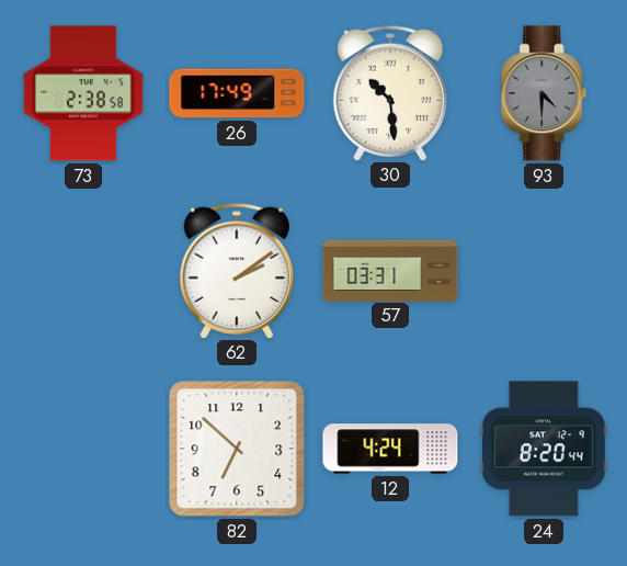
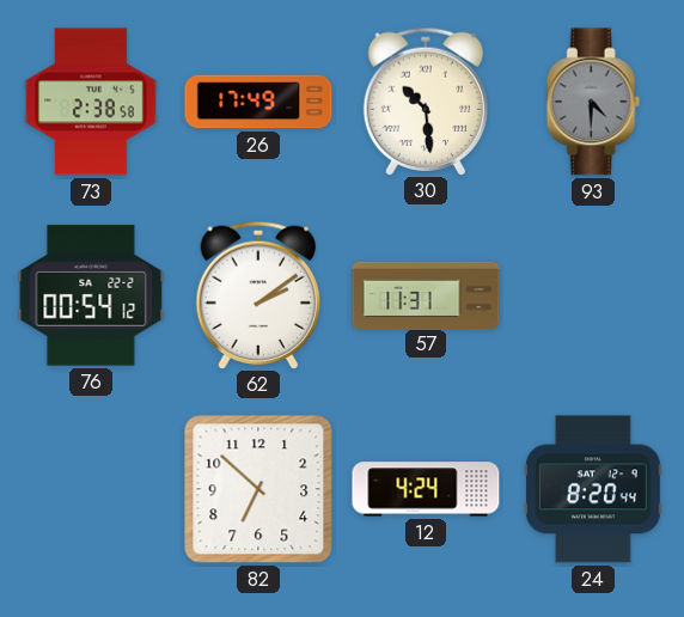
76: none -> 00:54 (91, 295)
57: 03:31 -> 11:31 (426, 294)
